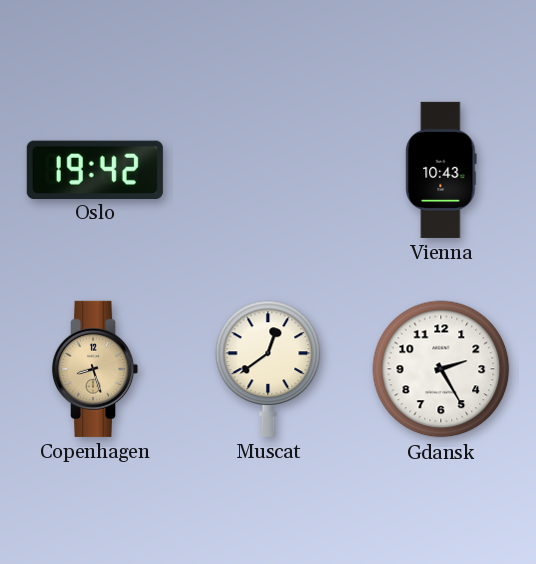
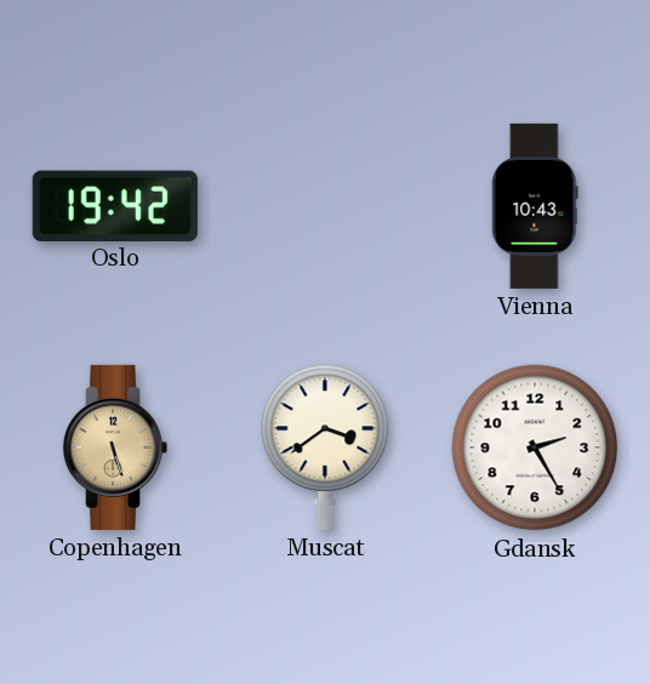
Copenhagen: 8:27 -> 5:27 (115, 448)
Muscat: 12:39 -> 3:39 (325, 448)
